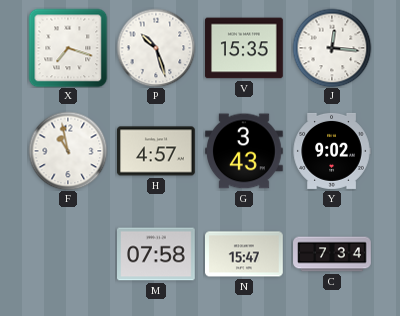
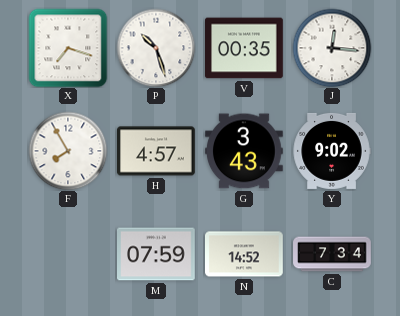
V: 15:35 -> 00:35 (245, 48)
F: 10:58 -> 7:55 (68, 151)
M: 07:58 -> 07:59 (157, 254)
N: 15:47 -> 14:52 (245, 254)
